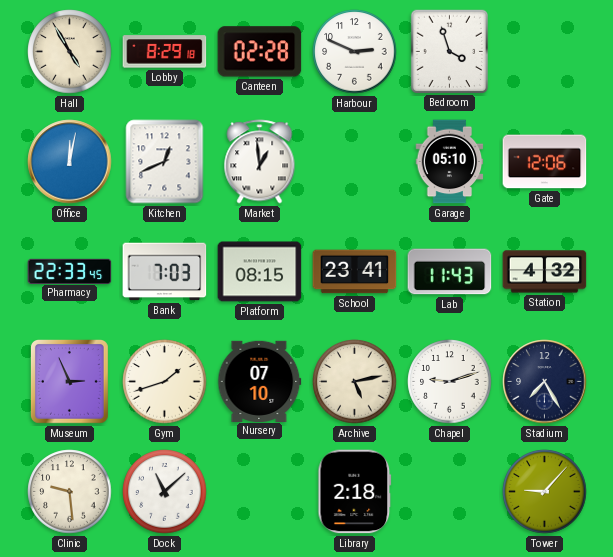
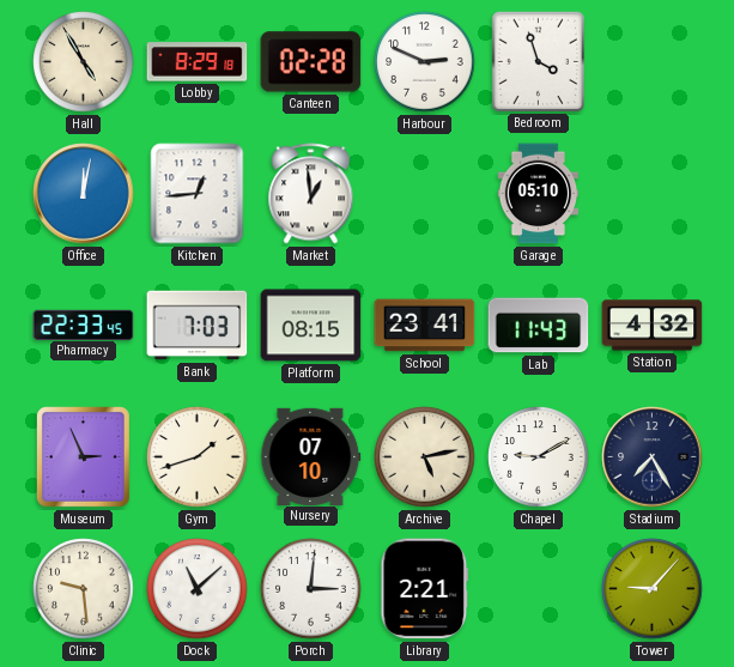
Kitchen: 12:41 -> 12:44 (198, 194)
Gate: 12:06 -> none (545, 162)
Chapel: 9:12 -> 9:10 (539, 457)
Porch: none -> 3:01 (311, 589)
Library: 2:18 -> 2:21 (425, 589)
